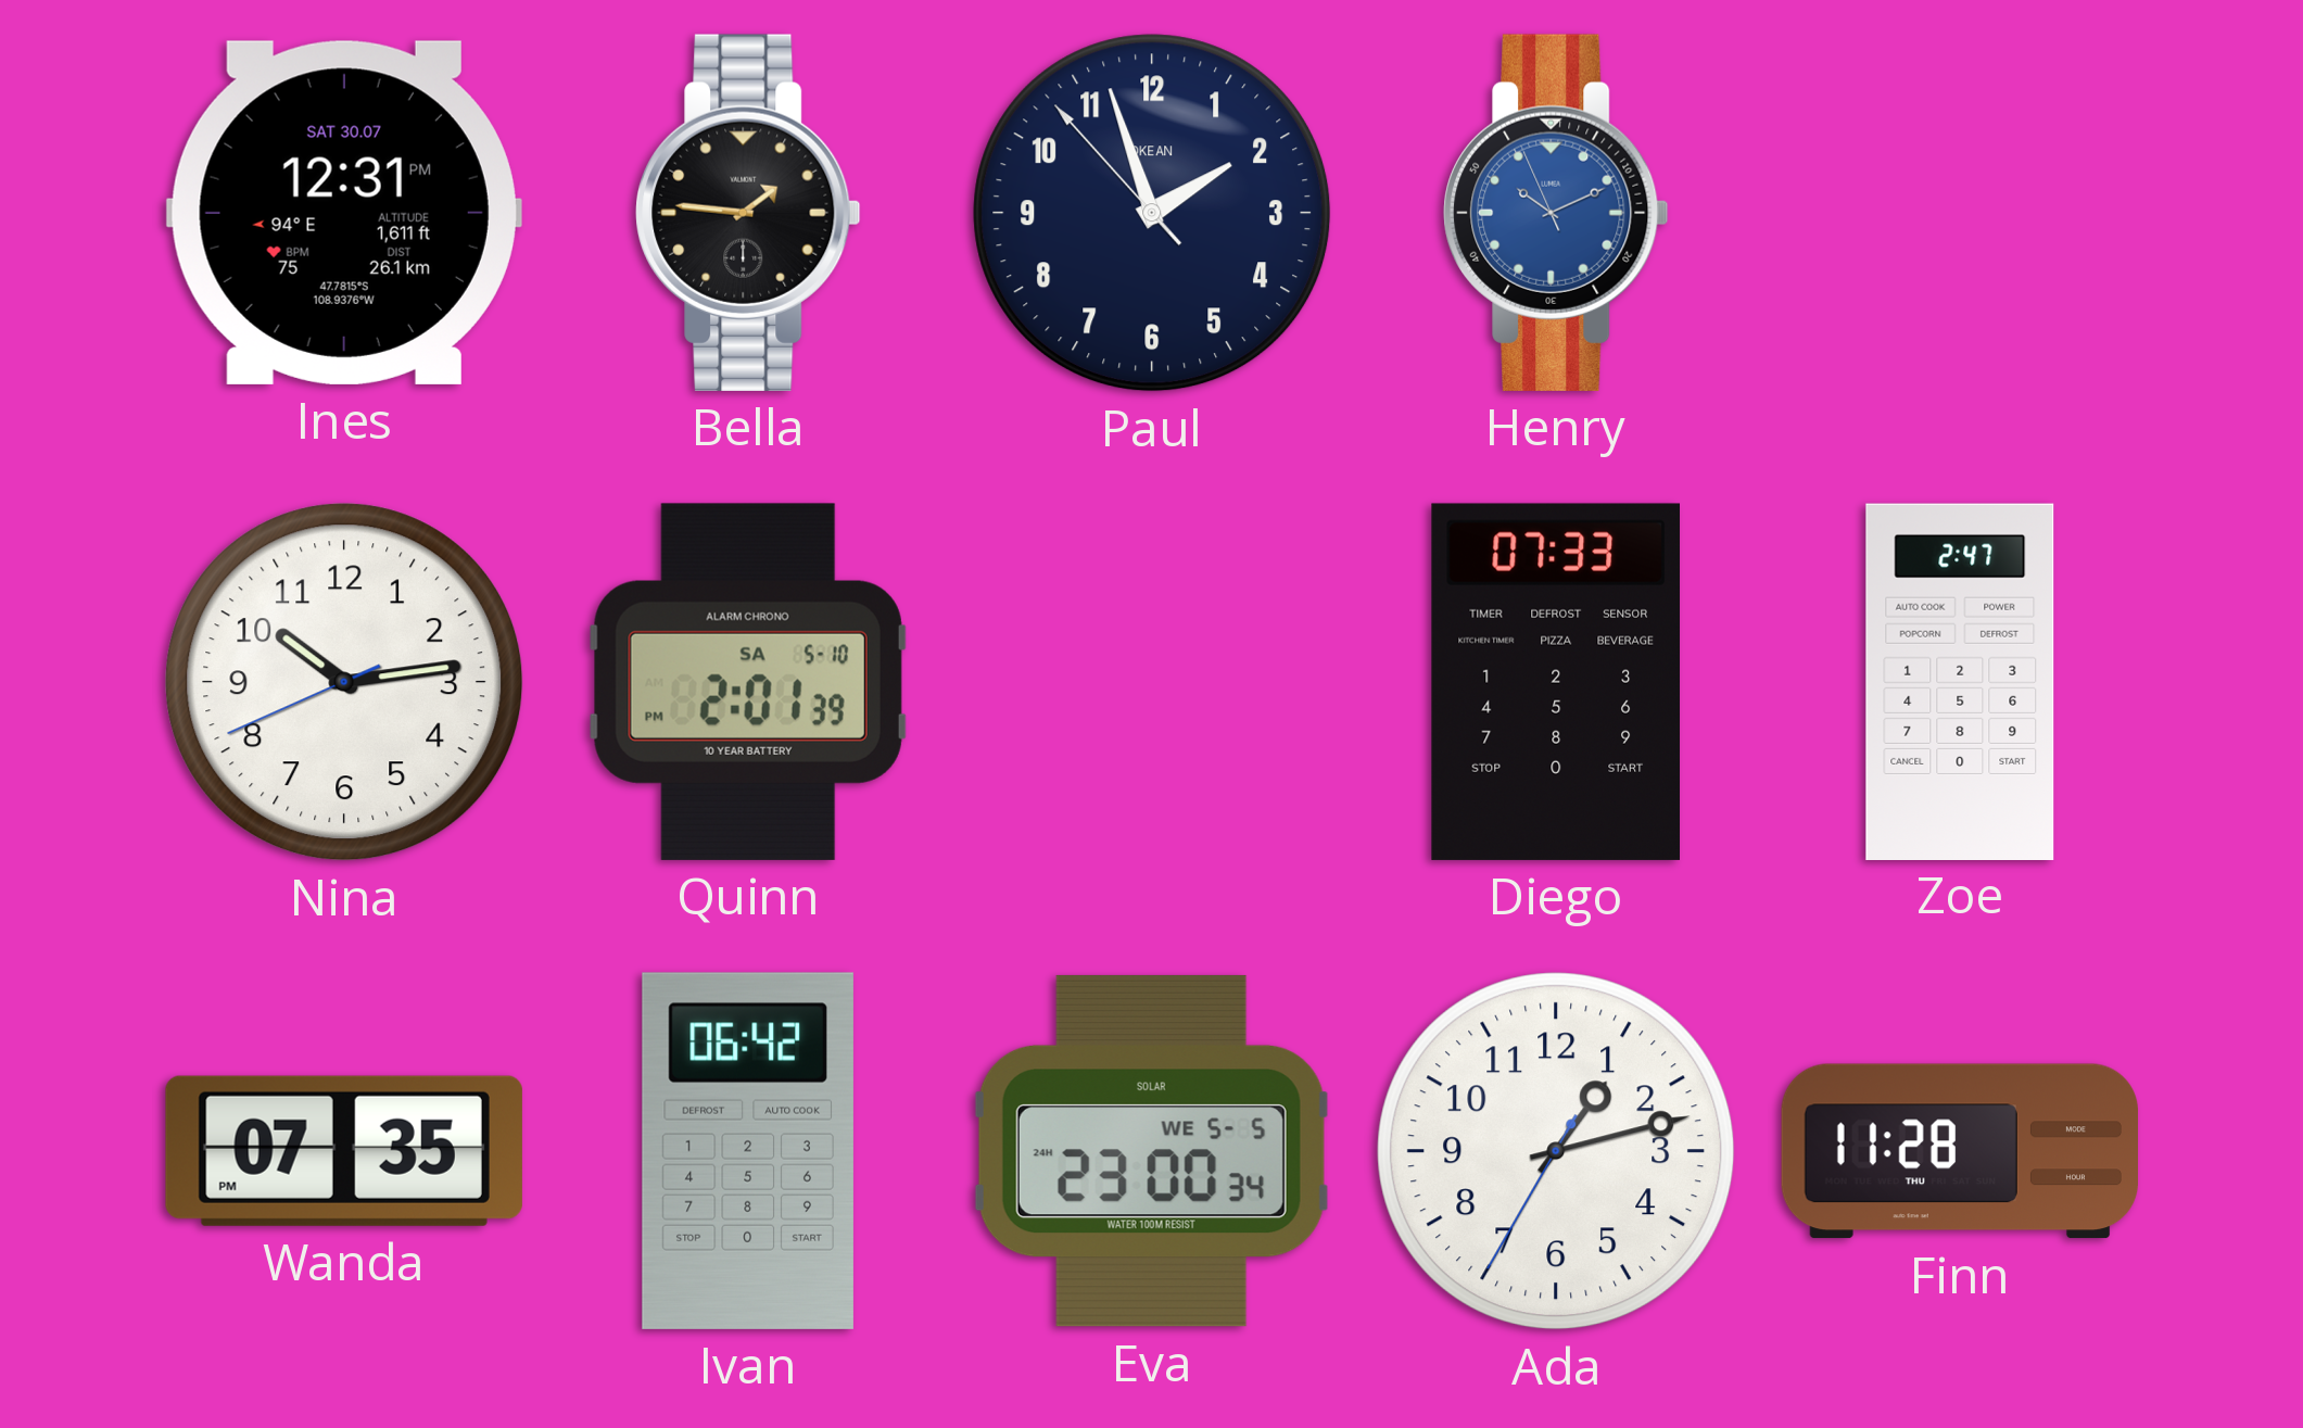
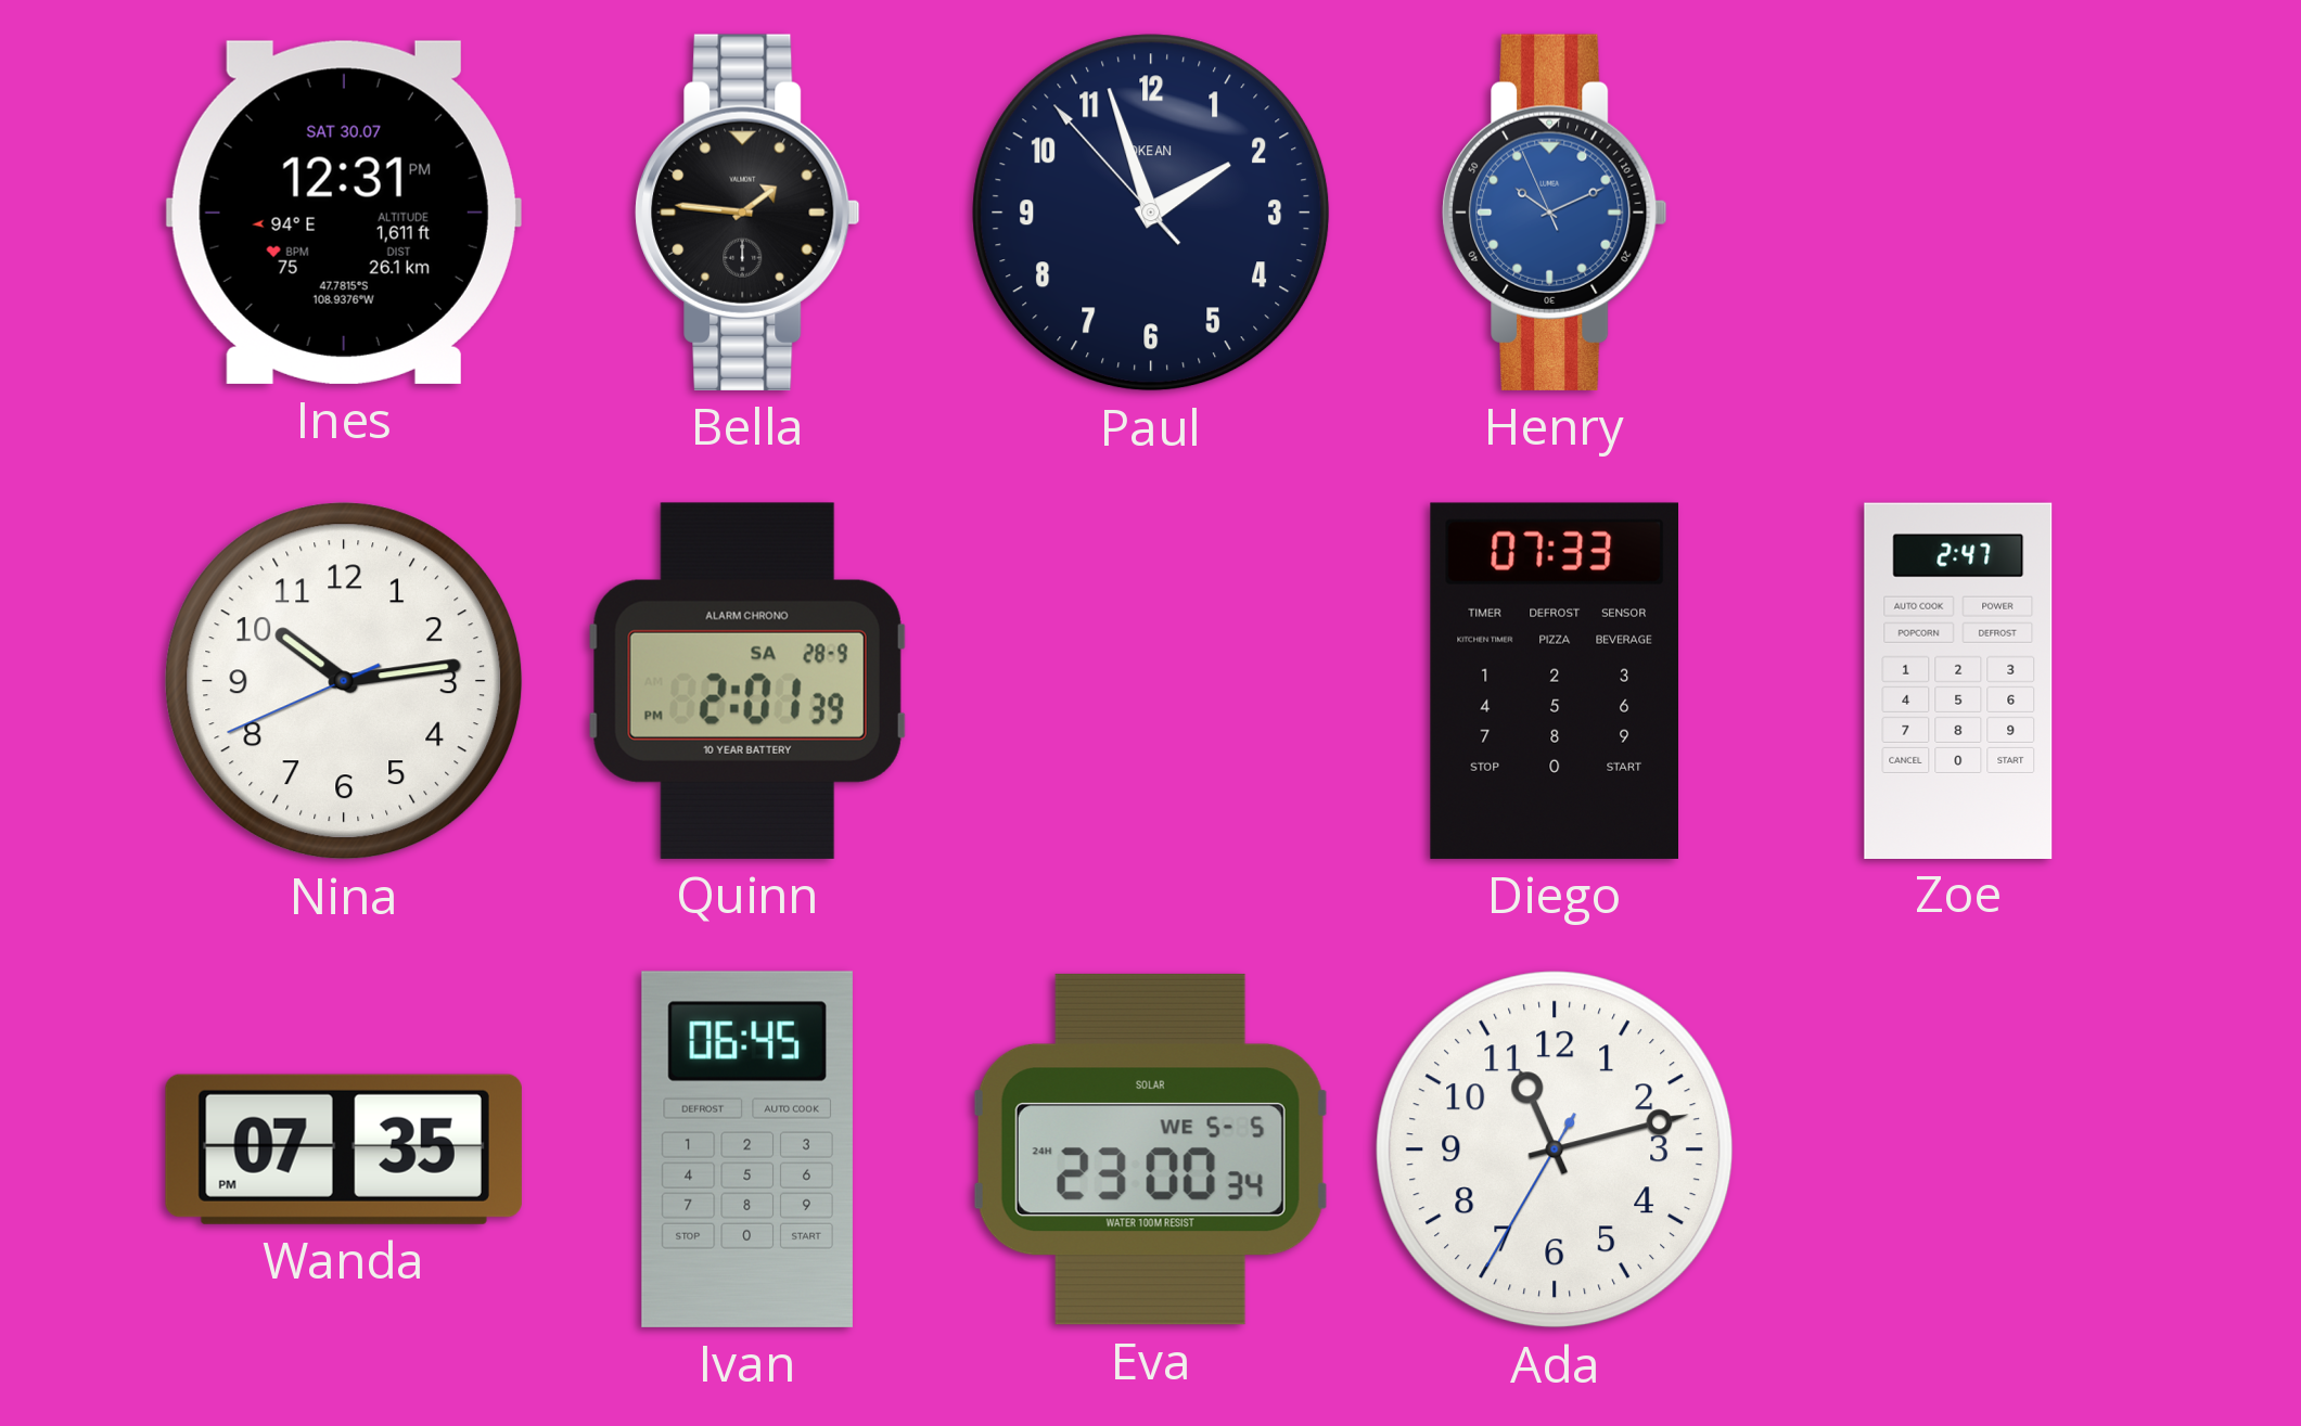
Quinn date: SA 5-10 -> SA 28-9 (747, 681)
Ivan: 06:42 -> 06:45 (747, 1149)
Ada: 1:12 -> 11:12 (1555, 1149)
Finn: 11:28 -> none (1959, 1151)
